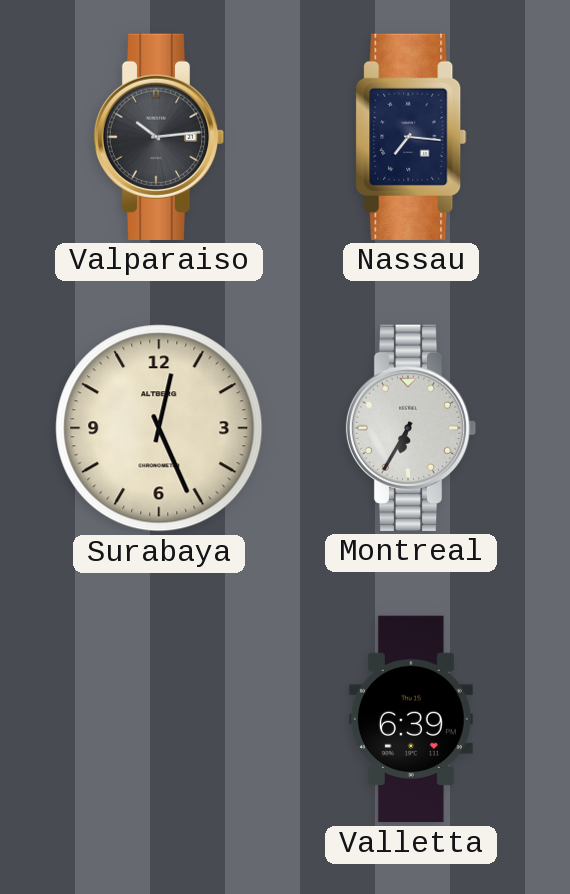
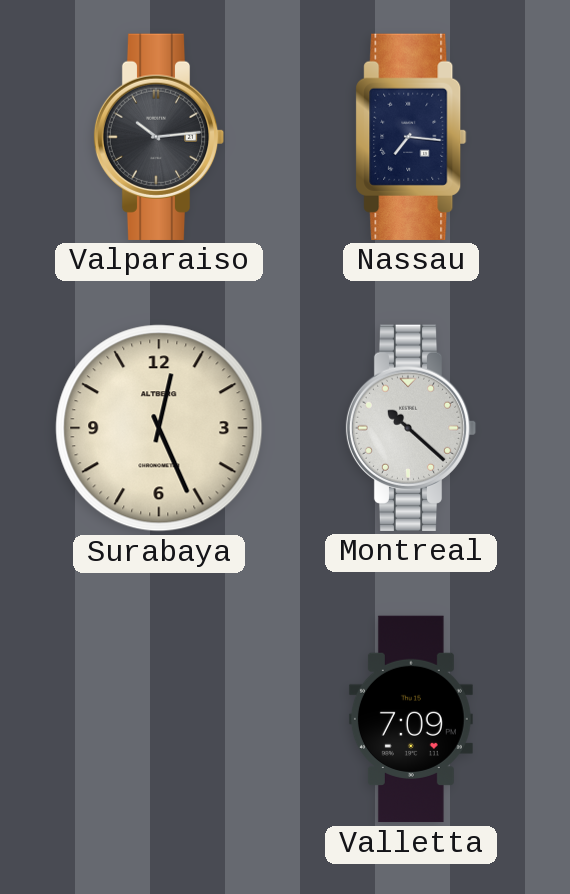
Montreal: 6:35 -> 10:22 (411, 428)
Valletta: 6:39 -> 7:09 (411, 719)
